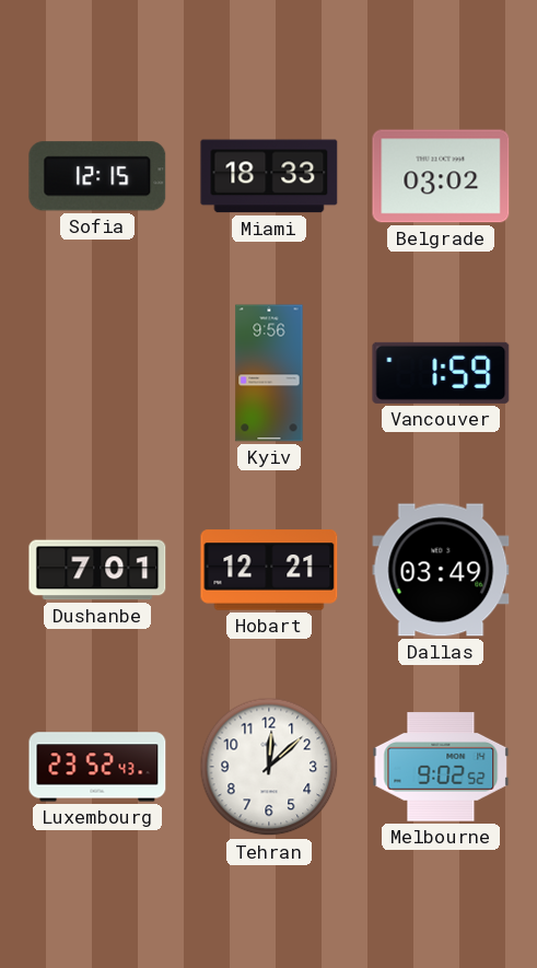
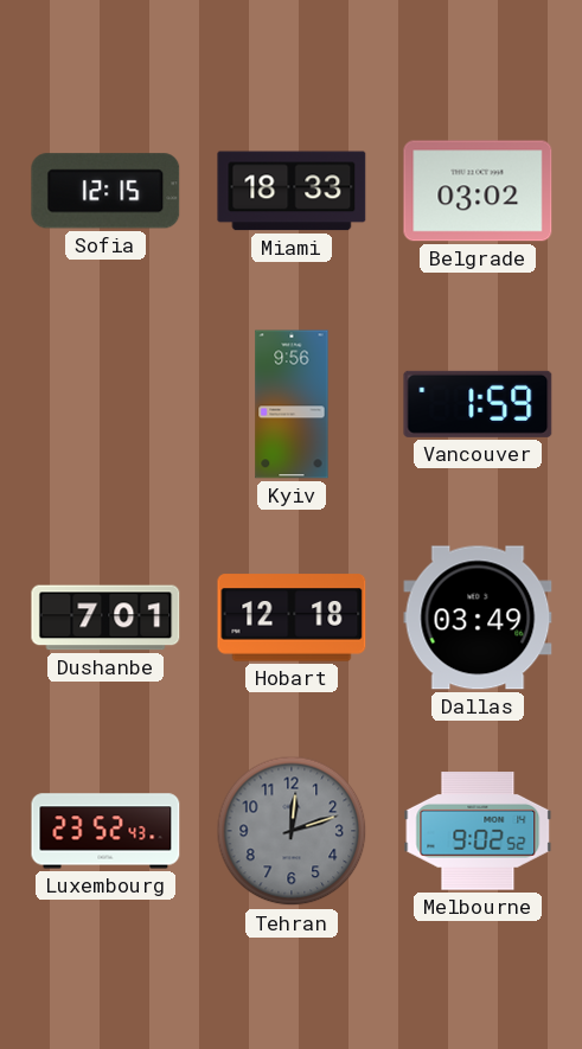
Hobart: 12:21 -> 12:18 (292, 618)
Tehran: 12:08 -> 12:12 (292, 831)
Tehran dial: white -> grey (292, 831)
